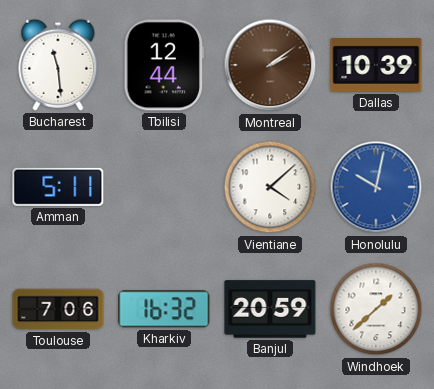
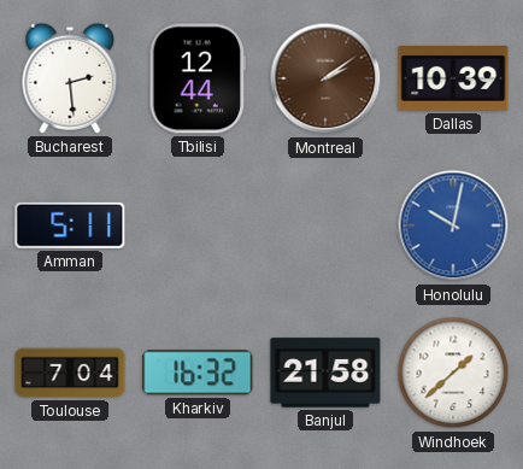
Bucharest: 11:29 -> 2:29 (70, 78)
Vientiane: 4:08 -> none (270, 187)
Toulouse: 7:06 -> 7:04 (70, 373)
Banjul: 20:59 -> 21:58 (325, 373)
